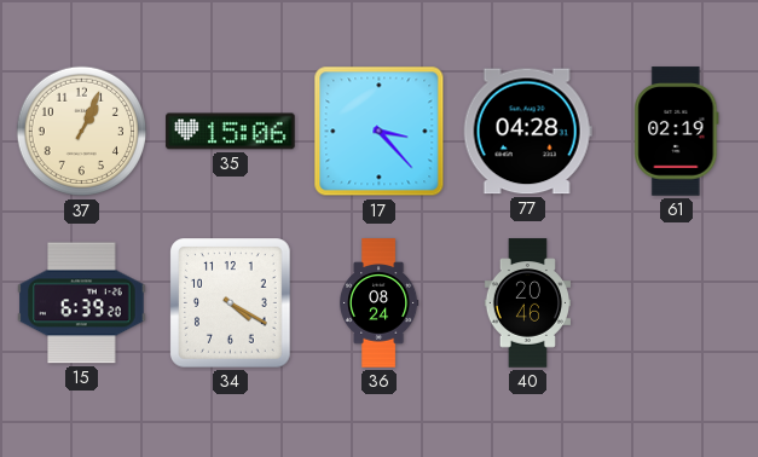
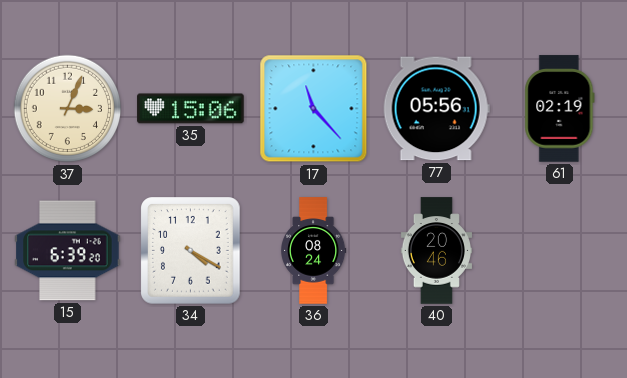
37: 1:04 -> 3:04 (68, 109)
17: 3:23 -> 11:23 (314, 109)
77: 04:28 -> 05:56 (436, 109)
